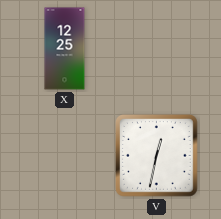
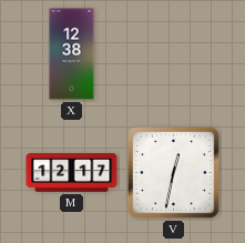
X: 12:25 -> 12:38 (72, 54)
M: none -> 12:17 (72, 173)
